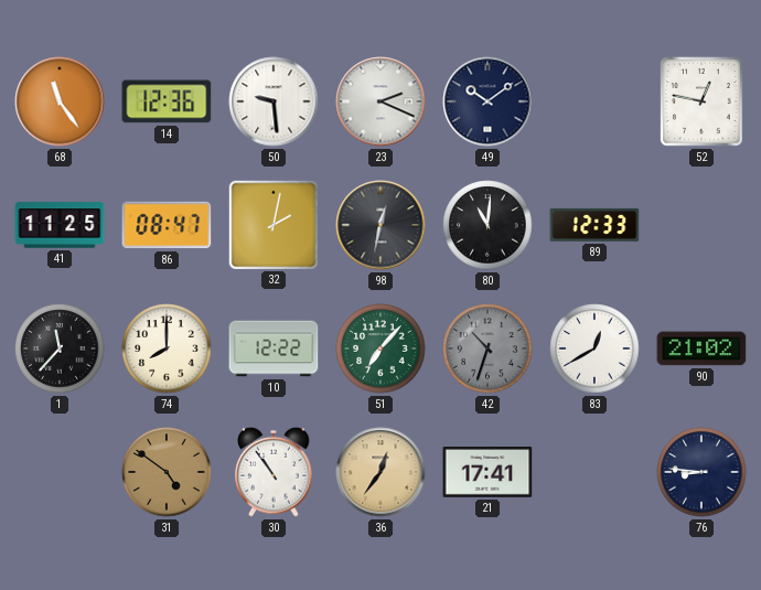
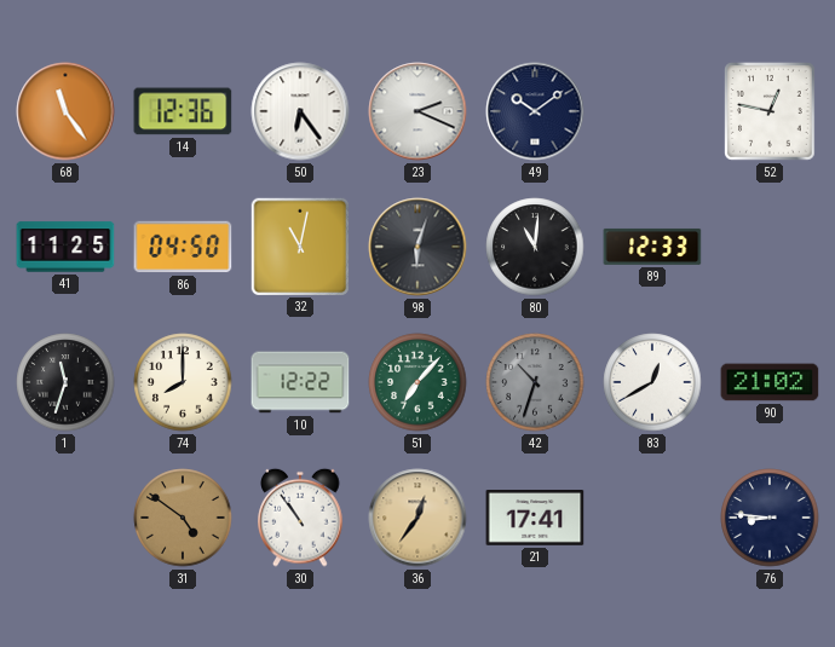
50: 9:29 -> 6:24 (300, 111)
86: 08:47 -> 04:50 (183, 247)
32: 2:02 -> 11:02 (299, 245)
98: 12:32 -> 6:03 (417, 247)
1: 11:37 -> 11:33 (65, 382)
